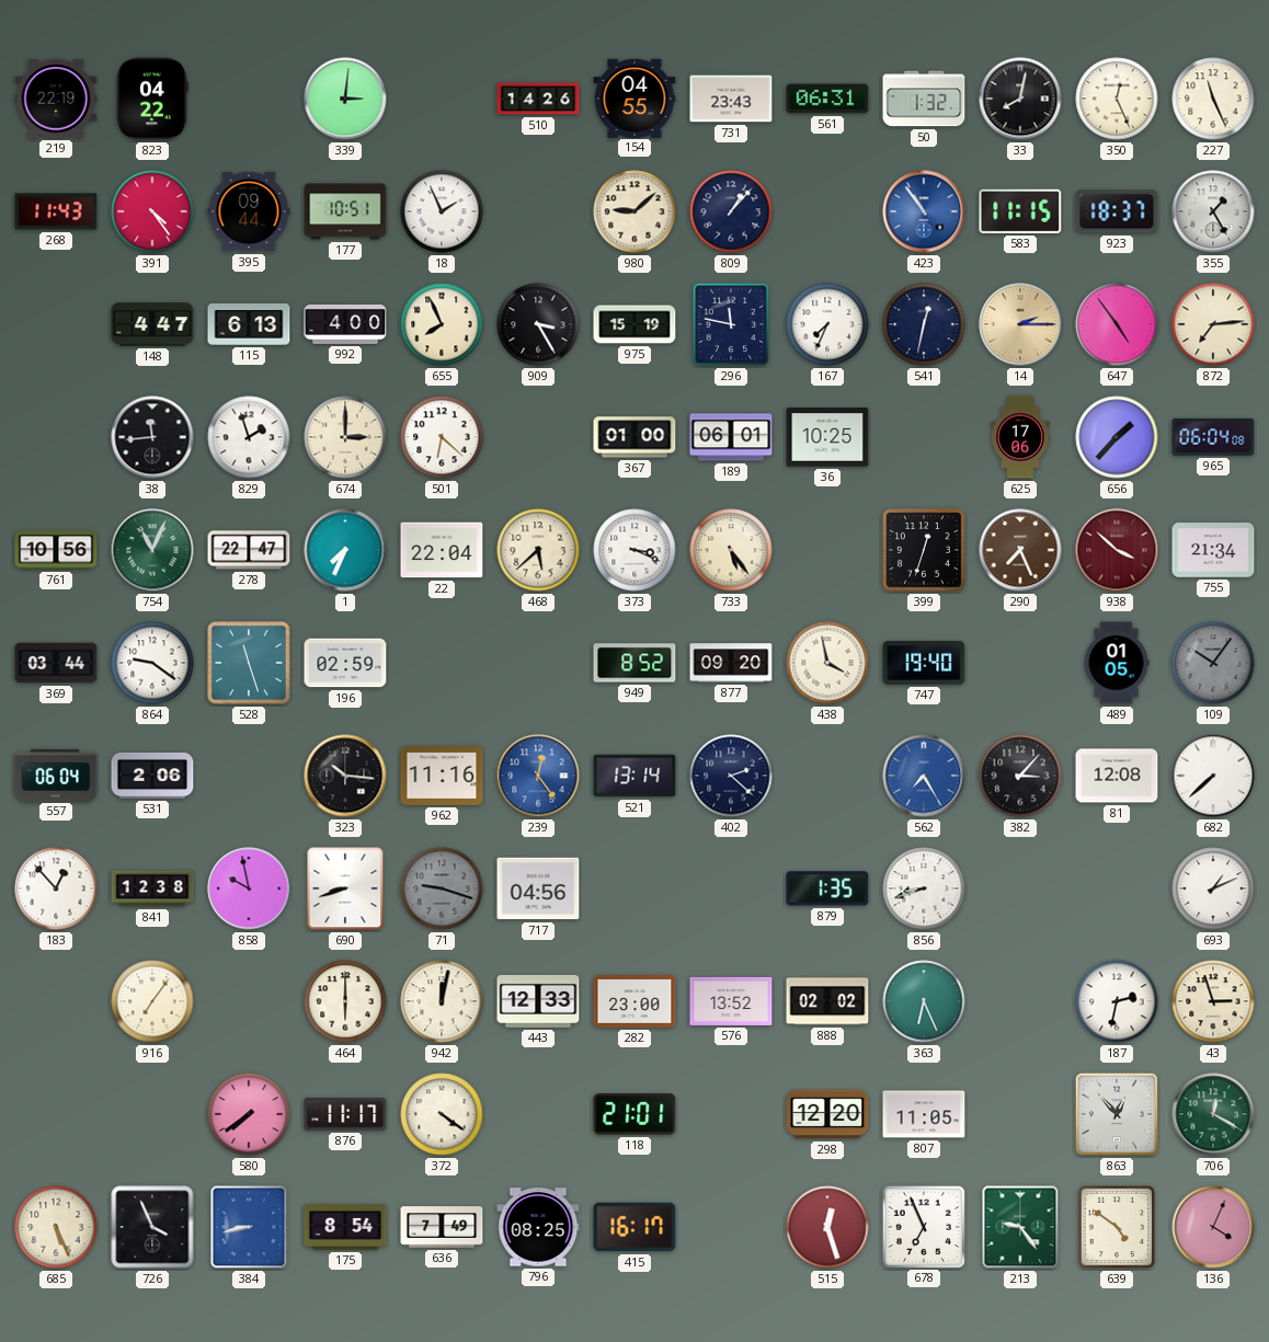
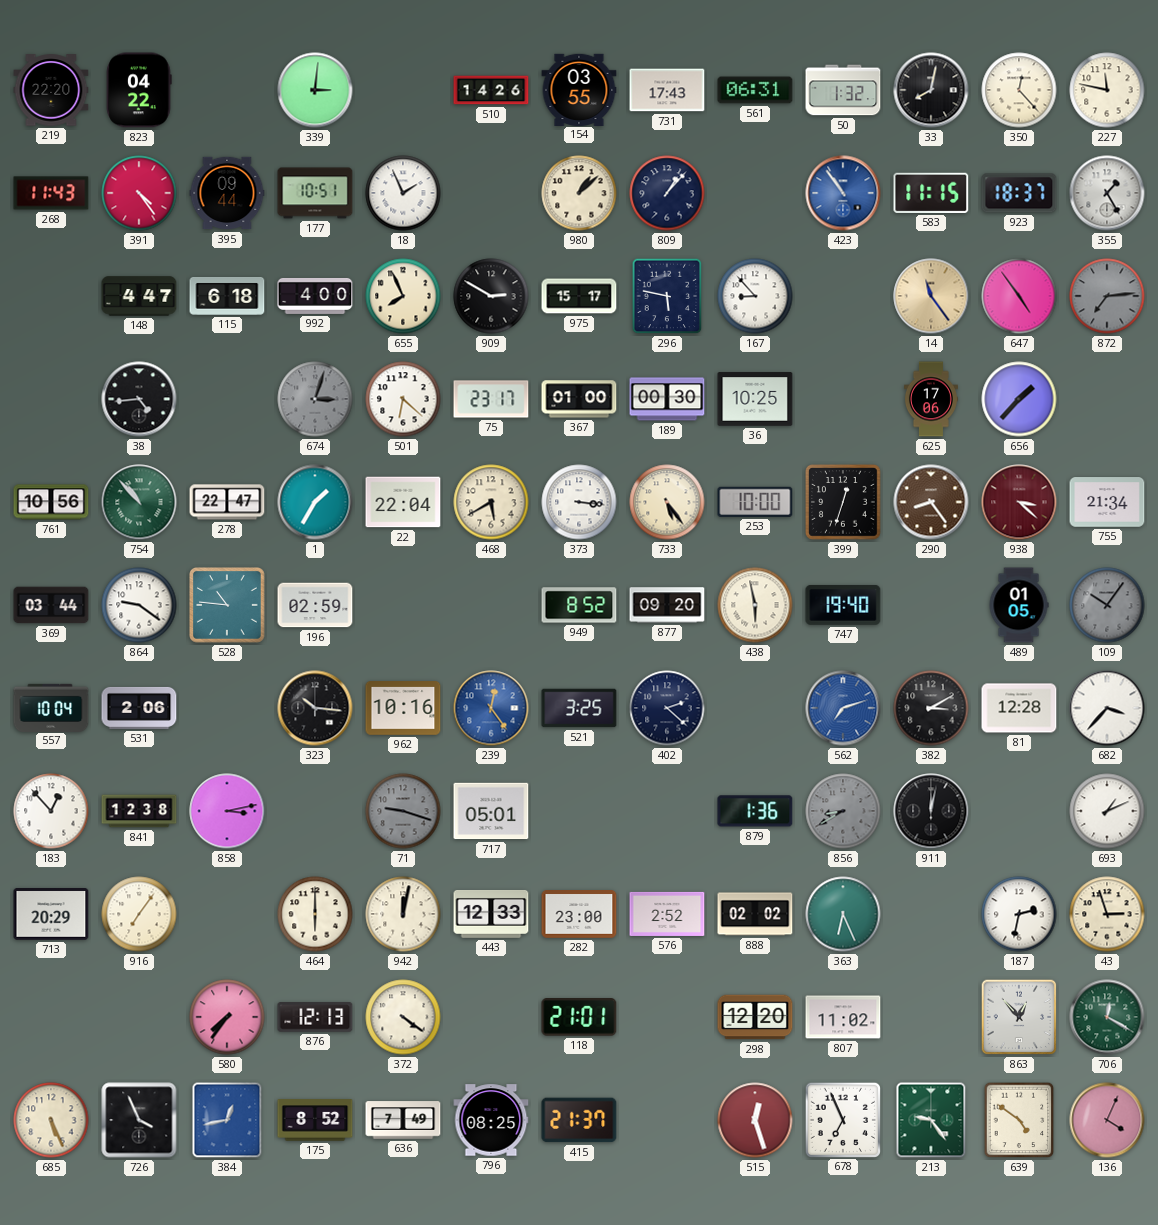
219: 22:19 -> 22:20 (51, 90)
154: 04:55 -> 03:55 (579, 89)
731: 23:43 -> 17:43 (667, 90)
350: 12:26 -> 12:23 (1019, 90)
227: 11:26 -> 11:47 (1107, 90)
980: 9:08 -> 1:08 (579, 193)
115: 6:13 -> 6:18 (227, 296)
909: 3:25 -> 2:50 (491, 296)
975: 15:19 -> 15:17 (579, 296)
296: 11:47 -> 5:47 (667, 296)
167: 7:34 -> 8:53 (755, 296)
541: 12:32 -> none (924, 324)
14: 2:15 -> 11:24 (931, 296)
872 dial: cream -> grey (1107, 296)
38: 11:44 -> 4:44 (139, 399)
829: 1:57 -> none (249, 437)
674: 3:00 -> 3:03 (315, 399)
674 dial: cream -> grey (315, 399)
75: none -> 23:17 (491, 399)
189: 06:01 -> 00:30 (667, 399)
965: 06:04 -> none (1213, 437)
754: 11:04 -> 10:53 (139, 502)
1: 7:34 -> 1:35 (315, 502)
468: 5:38 -> 5:40 (491, 502)
373: 3:19 -> 3:16 (579, 502)
253: none -> 10:00 (755, 502)
290: 7:26 -> 8:24 (931, 502)
938: 3:52 -> 3:22 (1019, 502)
528: 11:27 -> 10:46 (227, 605)
438: 3:58 -> 5:58 (755, 605)
557: 06:04 -> 10:04 (51, 707)
962: 11:16 -> 10:16 (403, 708)
521: 13:14 -> 3:25 (579, 708)
562: 7:25 -> 7:12 (843, 708)
382: 3:07 -> 3:10 (931, 708)
81: 12:08 -> 12:28 (1019, 708)
682: 7:38 -> 3:37 (1107, 708)
858: 9:58 -> 3:13 (227, 811)
690: 8:42 -> none (345, 888)
717: 04:56 -> 05:01 (491, 811)
879: 1:35 -> 1:36 (755, 811)
856: 8:42 -> 8:40 (843, 811)
856 dial: white -> grey (843, 811)
911: none -> 12:02 (931, 811)
713: none -> 20:29 (51, 914)
576: 13:52 -> 2:52 (667, 914)
580: 7:39 -> 7:36 (227, 1017)
876: 11:17 -> 12:13 (315, 1017)
807: 11:05 -> 11:02 (843, 1017)
384: 8:43 -> 12:43 (227, 1120)
175: 8:54 -> 8:52 (315, 1120)
415: 16:17 -> 21:37 (579, 1120)
